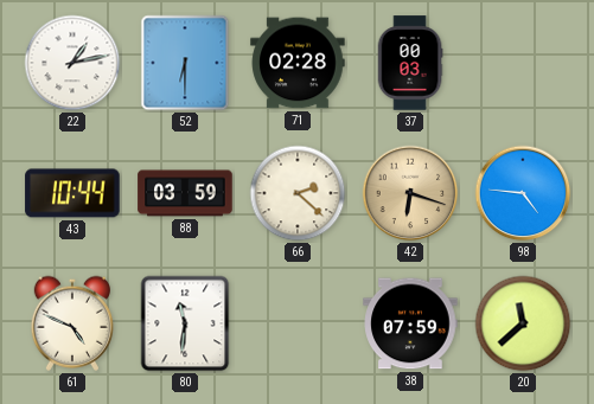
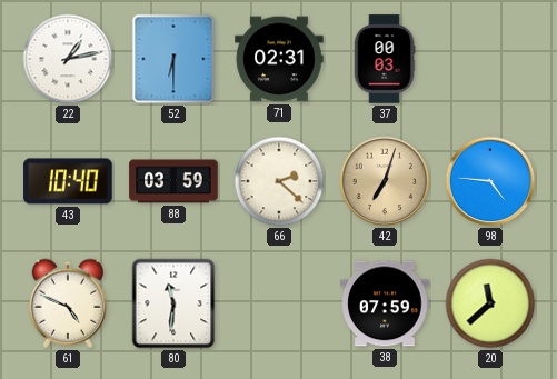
71: 02:28 -> 02:31 (279, 59)
43: 10:44 -> 10:40 (68, 181)
42: 6:18 -> 7:03 (385, 181)
